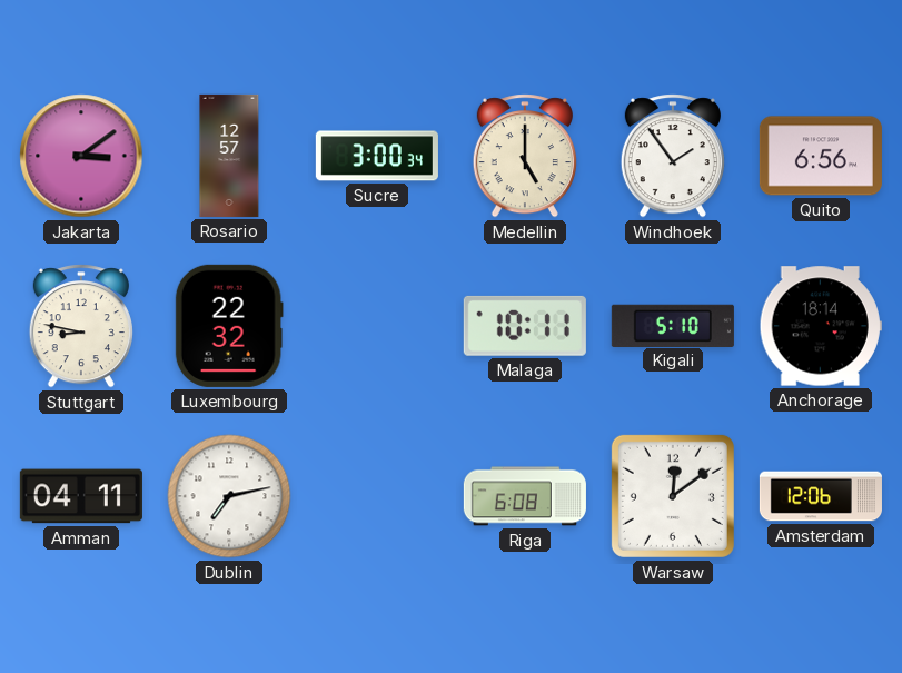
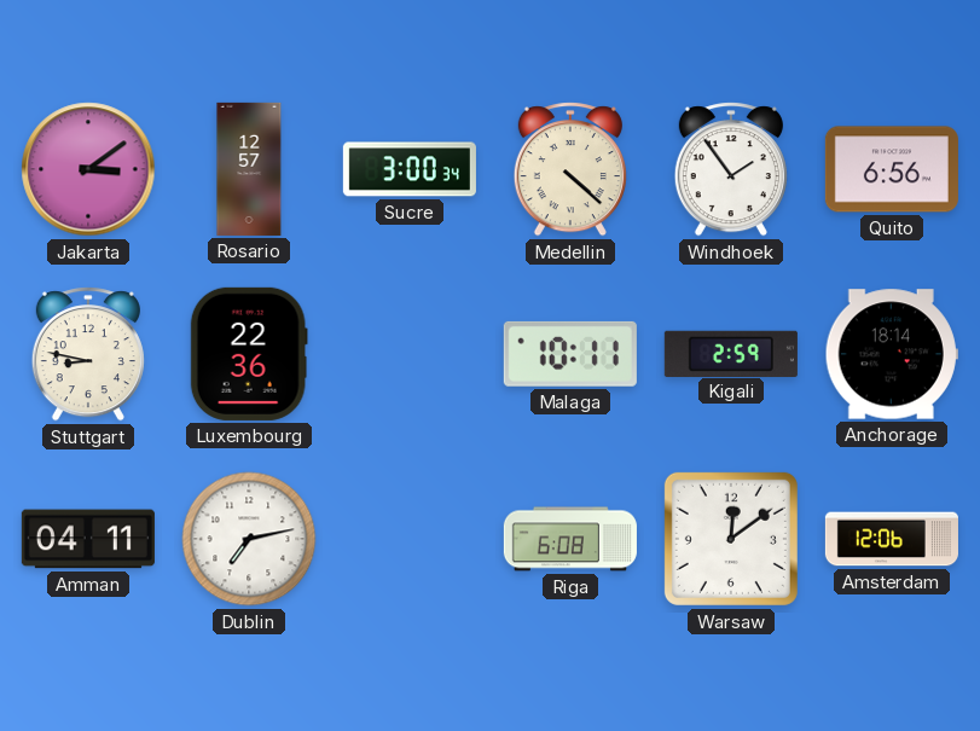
Medellin: 5:00 -> 4:22 (570, 169)
Luxembourg: 22:32 -> 22:36 (249, 354)
Kigali: 5:10 -> 2:59 (731, 353)
